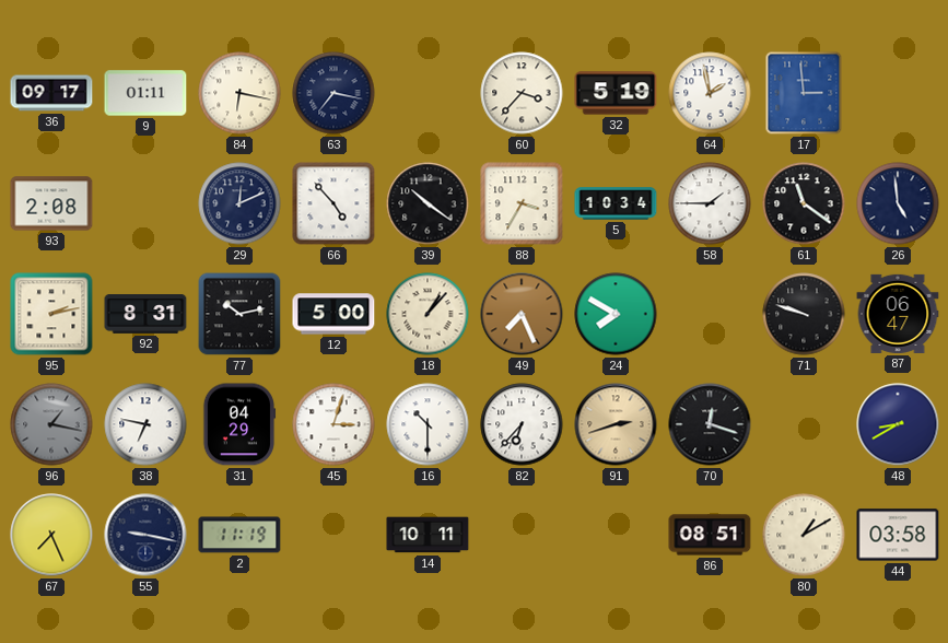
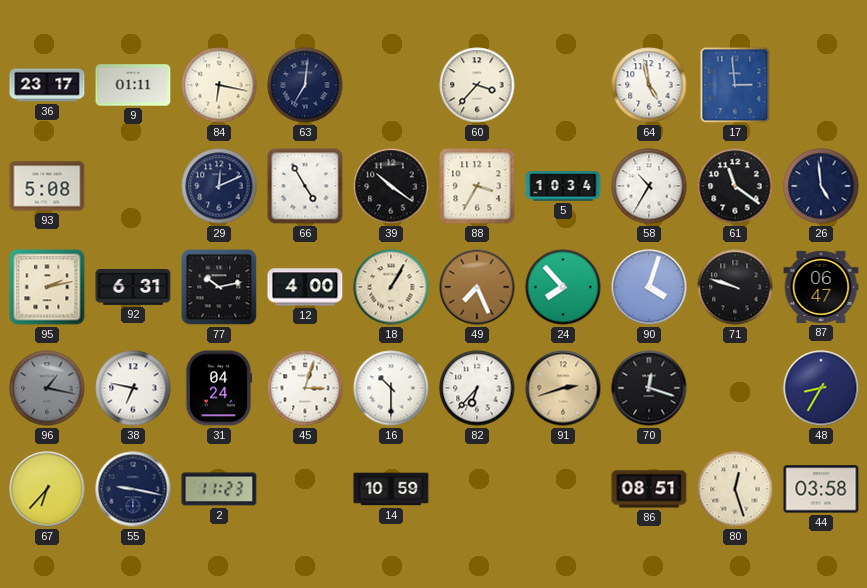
36: 09:17 -> 23:17 (47, 85)
63: 7:17 -> 7:01 (305, 85)
32: 5:19 -> none (616, 93)
64: 1:58 -> 4:58 (649, 85)
93: 2:08 -> 5:08 (47, 186)
66: 4:53 -> 4:55 (305, 186)
58: 1:45 -> 10:35 (649, 186)
92: 8:31 -> 6:31 (133, 288)
12: 5:00 -> 4:00 (305, 287)
18: 1:07 -> 1:05 (391, 287)
24: 7:50 -> 7:53 (563, 287)
90: none -> 4:03 (649, 287)
31: 04:29 -> 04:24 (219, 388)
48: 8:40 -> 8:35 (821, 388)
67: 7:26 -> 6:37 (47, 489)
2: 11:19 -> 11:23 (219, 489)
14: 10:11 -> 10:59 (391, 489)
80: 1:10 -> 12:27 (735, 489)
